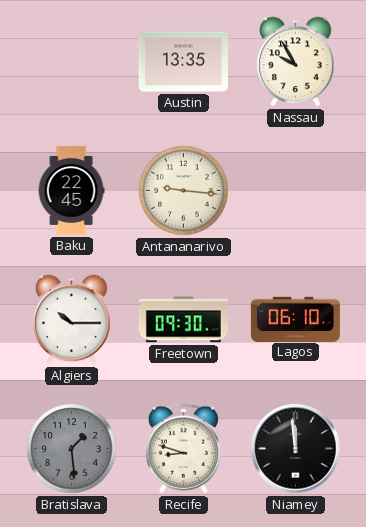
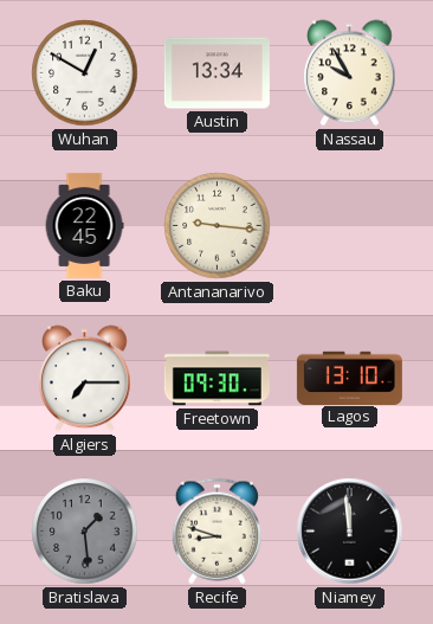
Wuhan: none -> 12:50 (85, 73)
Austin: 13:35 -> 13:34 (217, 73)
Algiers: 10:15 -> 7:15 (85, 379)
Lagos: 06:10 -> 13:10 (349, 378)
